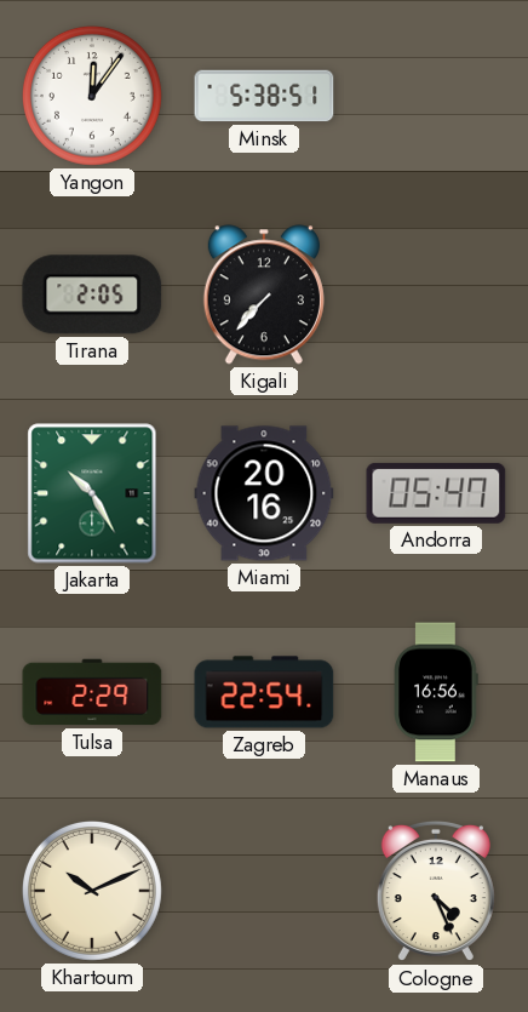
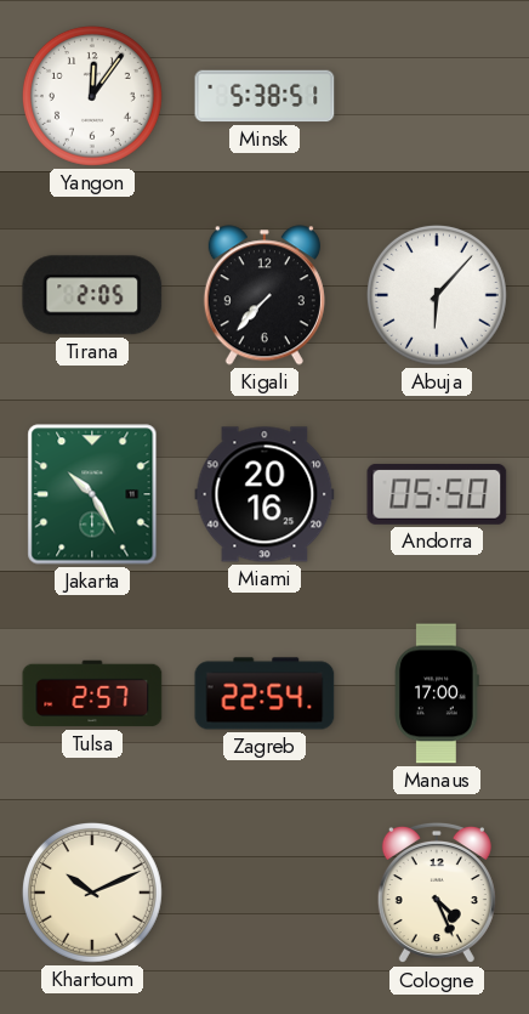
Abuja: none -> 6:07 (437, 295)
Andorra: 05:47 -> 05:50 (437, 494)
Tulsa: 2:29 -> 2:57 (92, 693)
Manaus: 16:56 -> 17:00 (437, 693)
